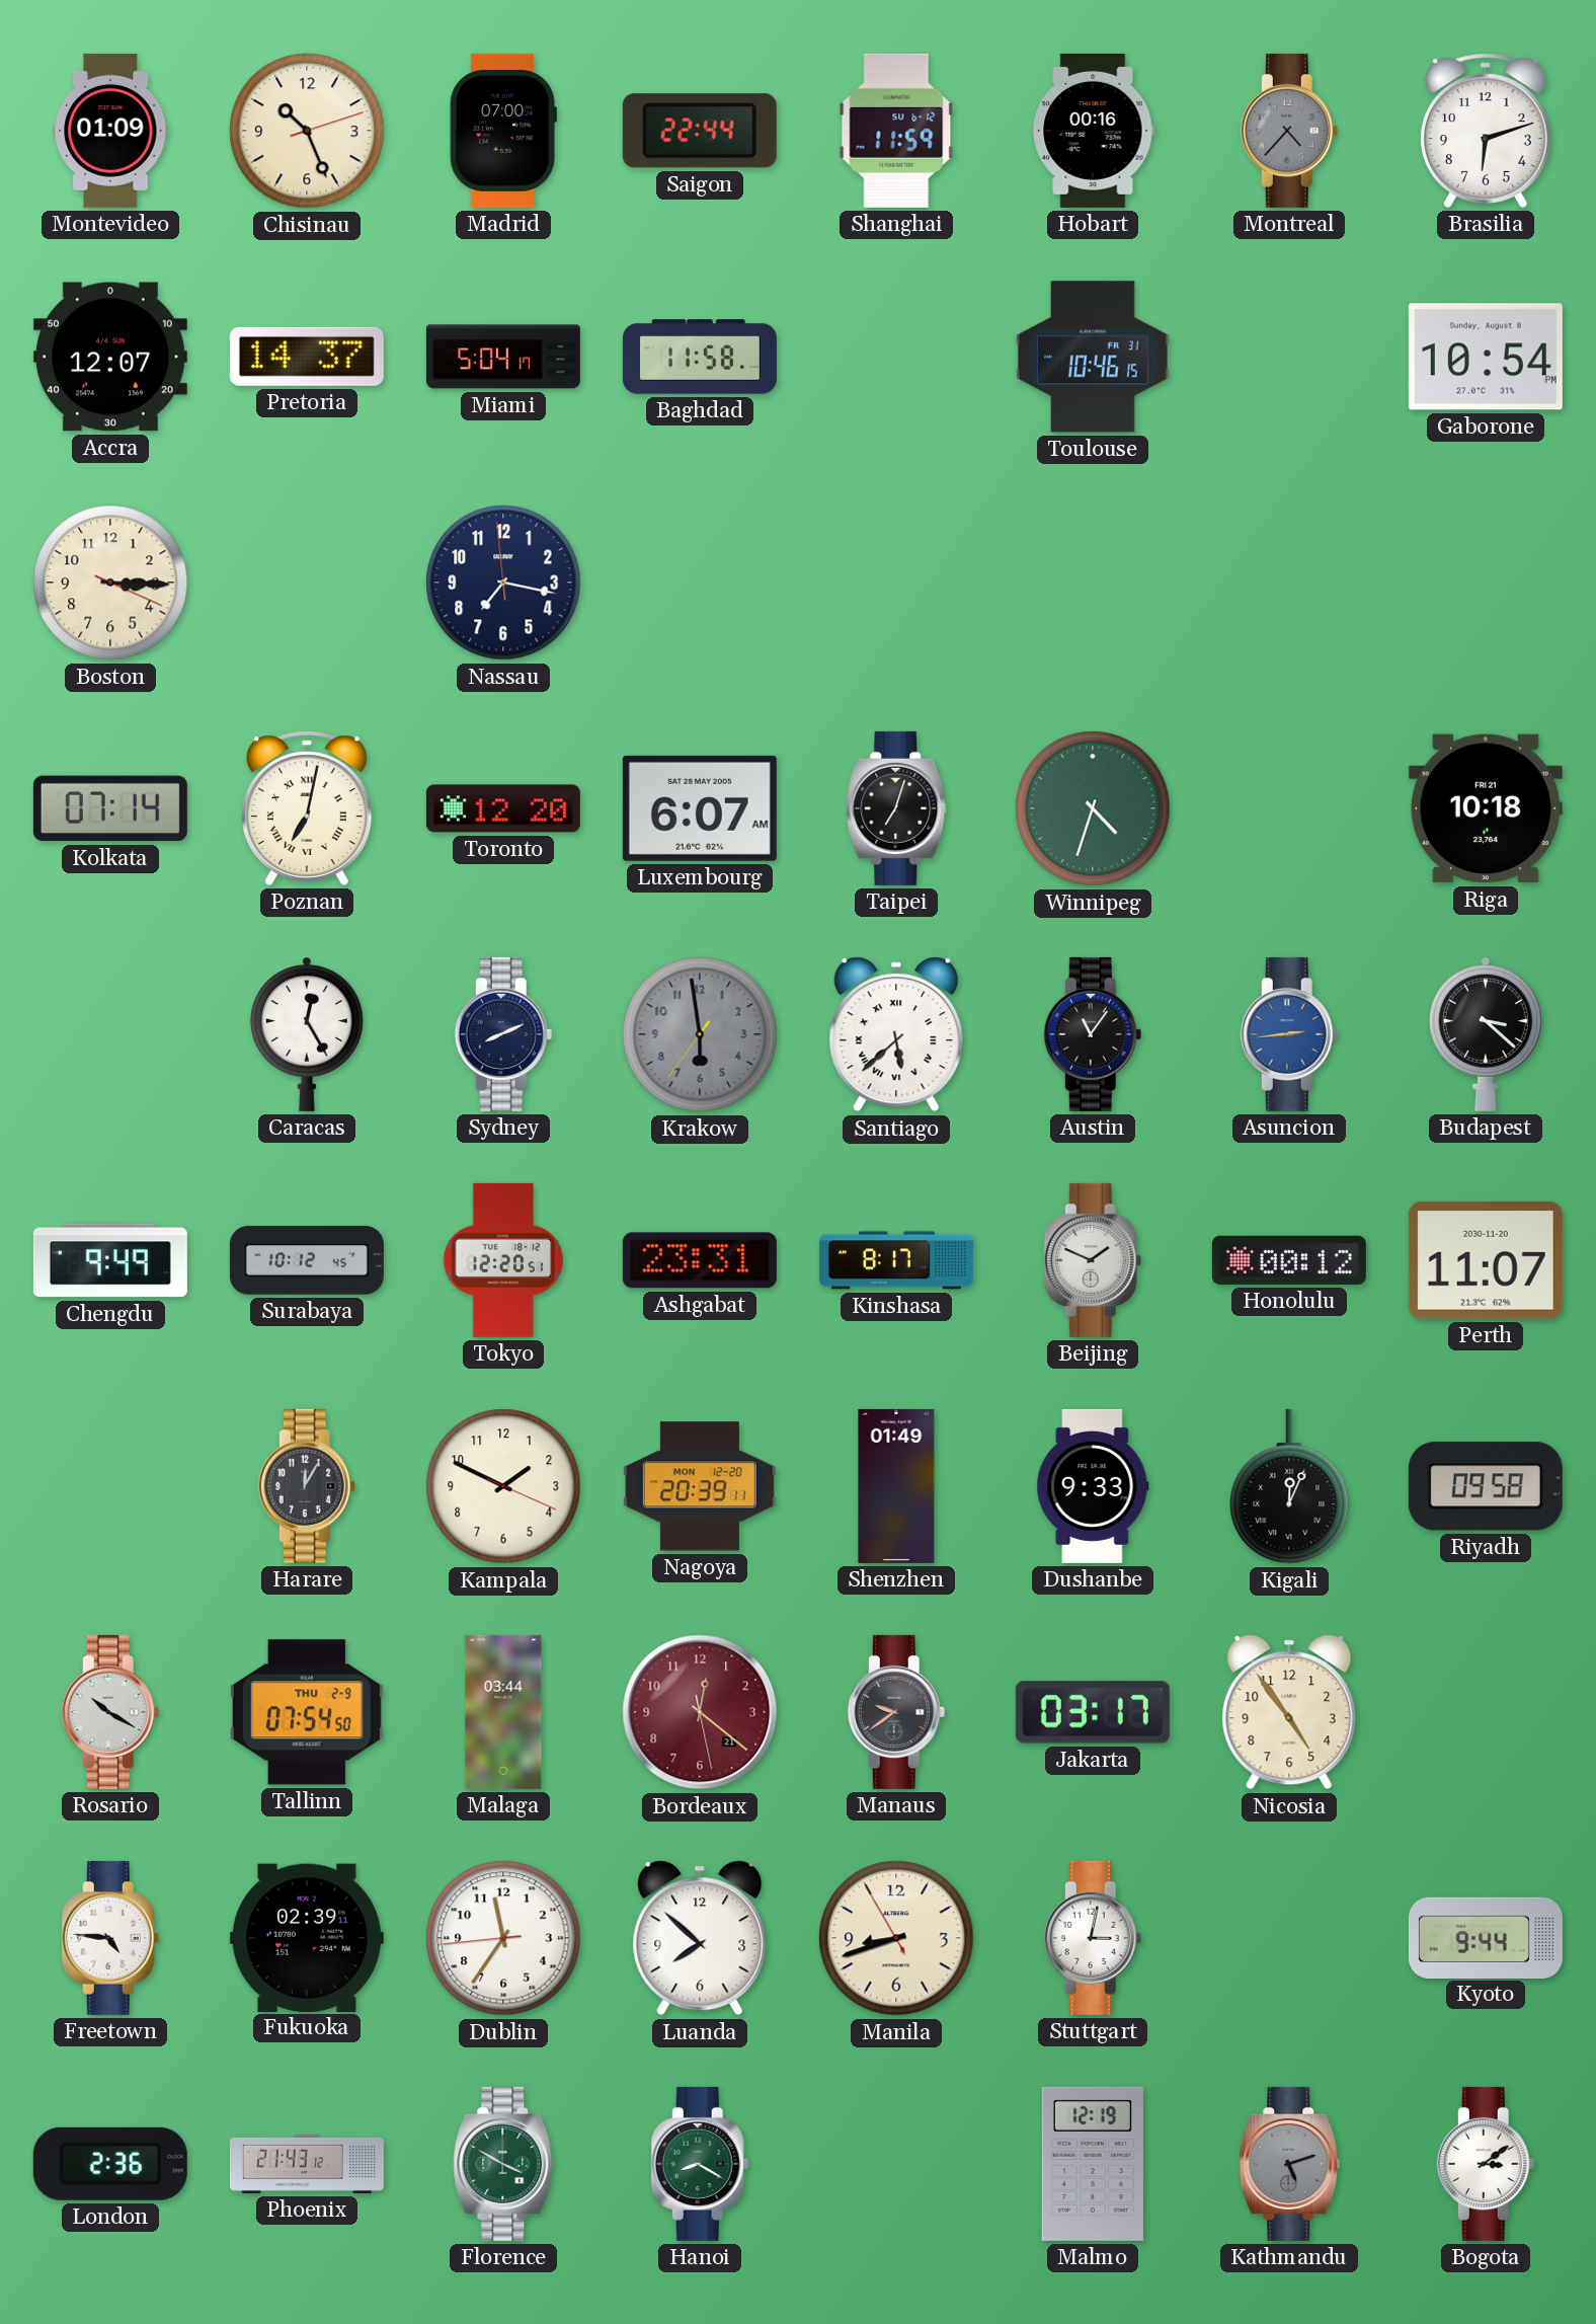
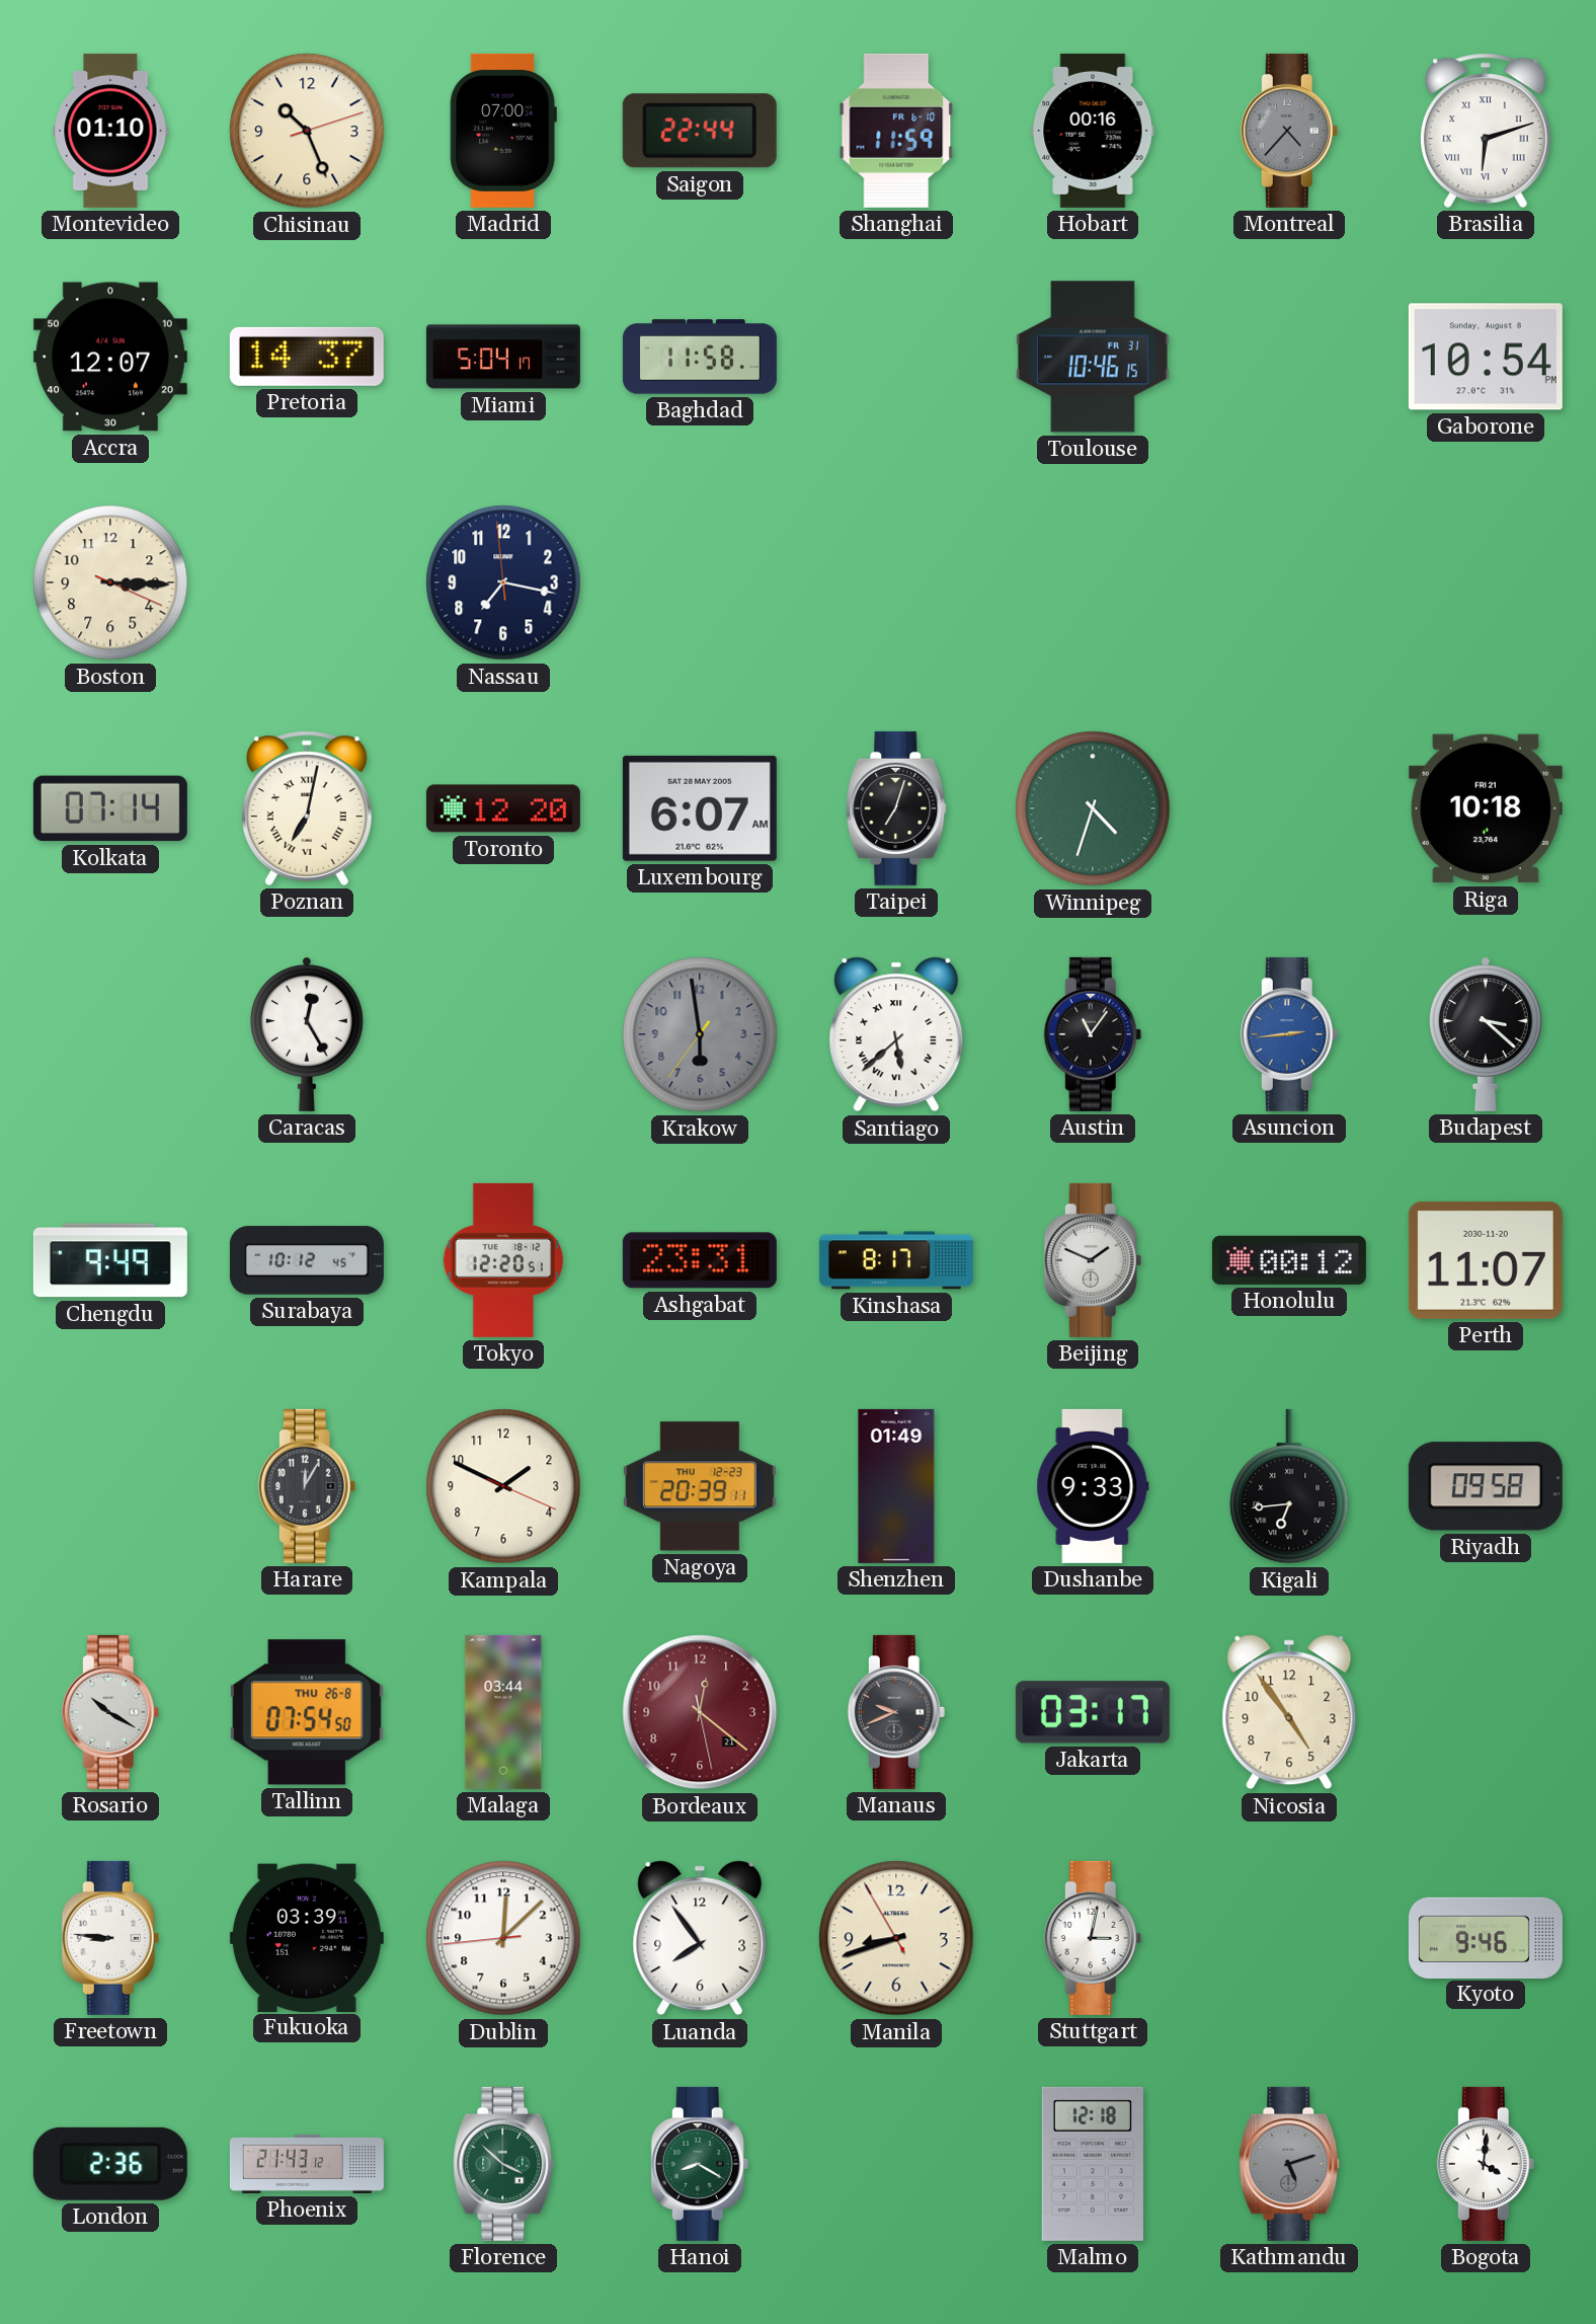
Montevideo: 01:09 -> 01:10 (110, 131)
Shanghai date: SU 6-12 -> FR 6-10 (896, 131)
Brasilia numerals: Arabic -> Roman (1486, 131)
Sydney: 8:11 -> none (503, 1034)
Nagoya date: MON 12-20 -> THU 12-23 (700, 1486)
Kigali: 12:04 -> 6:44 (1289, 1486)
Tallinn date: THU 2-9 -> THU 26-8 (307, 1712)
Manaus: 9:39 -> 9:41 (896, 1712)
Freetown: 4:46 -> 8:46 (110, 1938)
Fukuoka: 02:39 -> 03:39 (307, 1937)
Dublin: 11:35 -> 12:07 (503, 1938)
Luanda: 7:52 -> 7:54 (700, 1938)
Kyoto: 9:44 -> 9:46 (1486, 1937)
Florence: 3:50 -> 3:52 (503, 2164)
Malmo: 12:19 -> 12:18 (1093, 2164)
Bogota: 3:09 -> 4:01 (1486, 2164)
